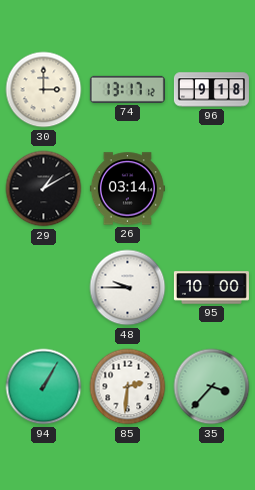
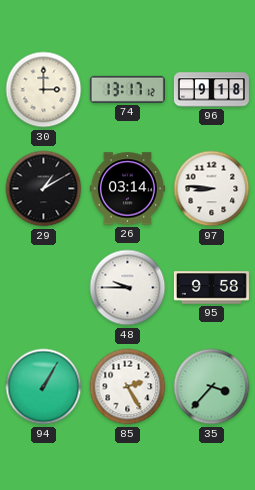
97: none -> 8:46 (212, 189)
95: 10:00 -> 9:58 (211, 288)
85: 2:31 -> 2:25 (128, 387)
